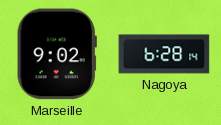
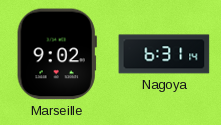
Nagoya: 6:28 -> 6:31 (164, 54)
